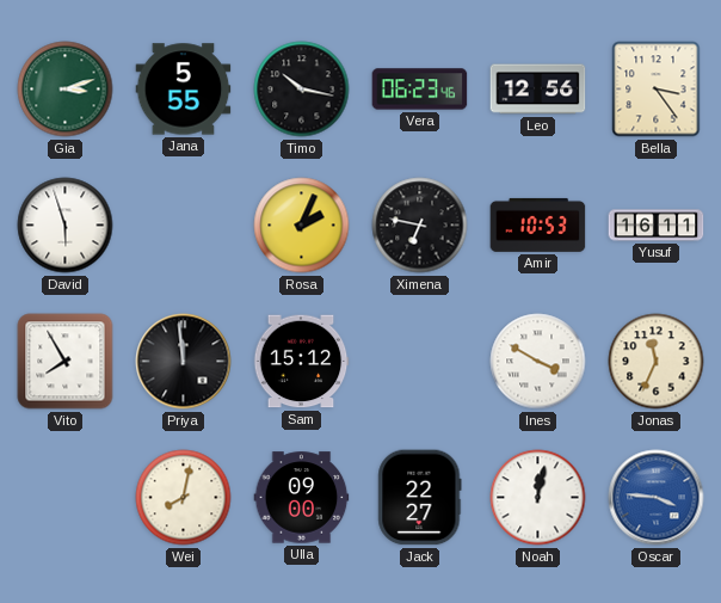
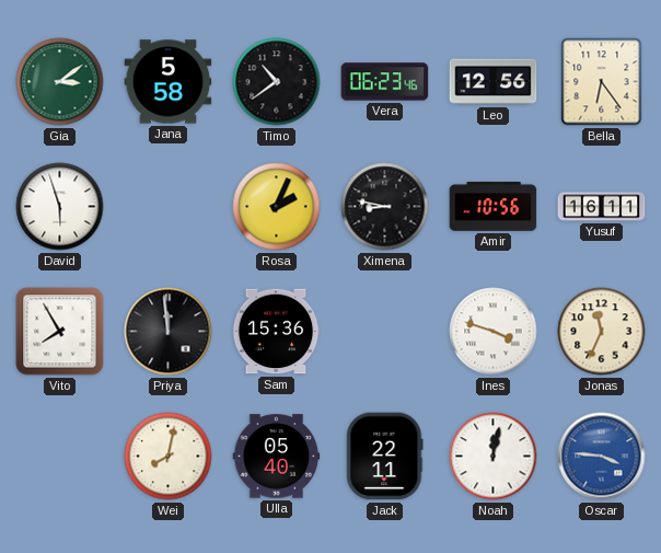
Gia: 3:12 -> 3:09 (60, 82)
Jana: 5:55 -> 5:58 (169, 82)
Timo: 10:17 -> 10:39 (277, 82)
Bella: 3:24 -> 6:24 (602, 82)
Ximena: 6:47 -> 8:47 (385, 207)
Amir: 10:53 -> 10:56 (494, 206)
Sam: 15:12 -> 15:36 (276, 332)
Ines: 3:50 -> 3:48 (494, 332)
Ulla: 09:00 -> 05:40 (277, 457)
Jack: 22:27 -> 22:11 (385, 457)
